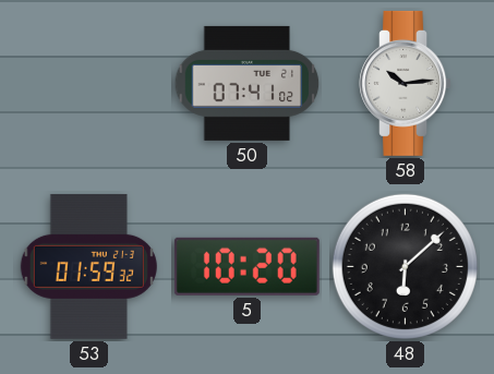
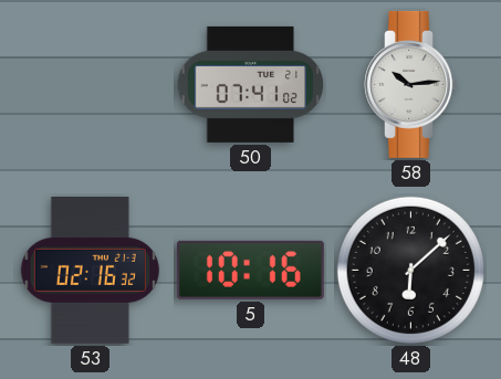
53: 01:59 -> 02:16 (90, 270)
5: 10:20 -> 10:16 (250, 270)
